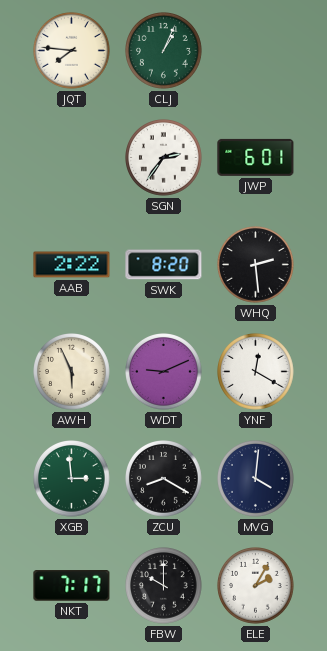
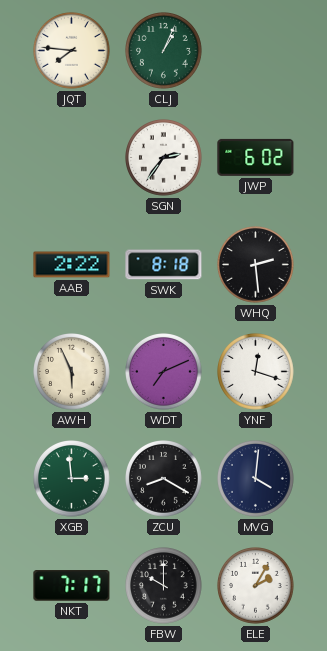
JWP: 6:01 -> 6:02 (256, 157)
SWK: 8:20 -> 8:18 (164, 265)
WDT: 9:11 -> 7:11 (164, 372)
YNF: 12:20 -> 12:18 (256, 372)
